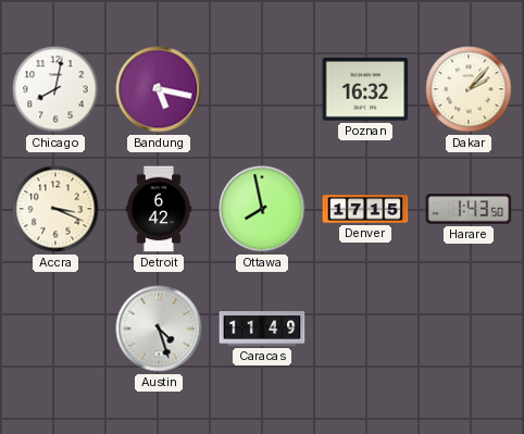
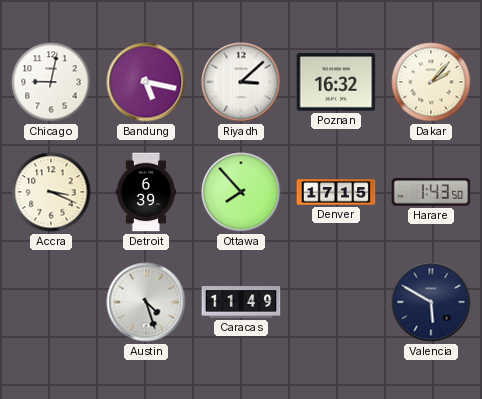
Chicago: 8:02 -> 9:02 (51, 82)
Riyadh: none -> 3:08 (241, 82)
Detroit: 6:42 -> 6:39 (146, 192)
Ottawa: 7:58 -> 7:53 (241, 192)
Valencia: none -> 5:50 (431, 302)
